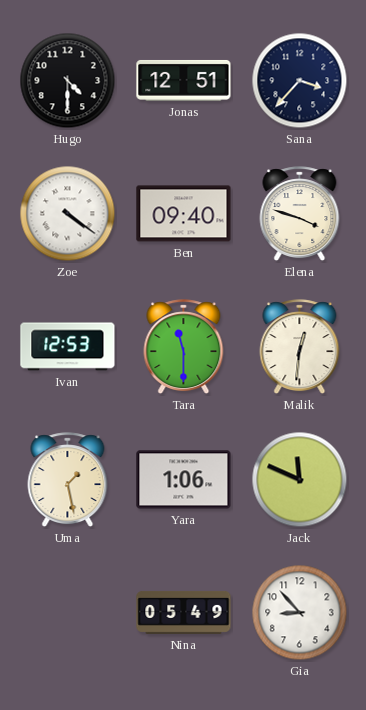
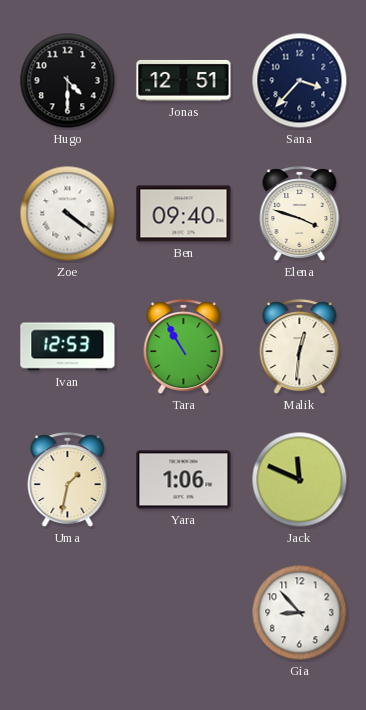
Tara: 11:30 -> 10:55 (184, 347)
Uma: 1:28 -> 1:32 (68, 480)
Nina: 05:49 -> none (184, 612)
